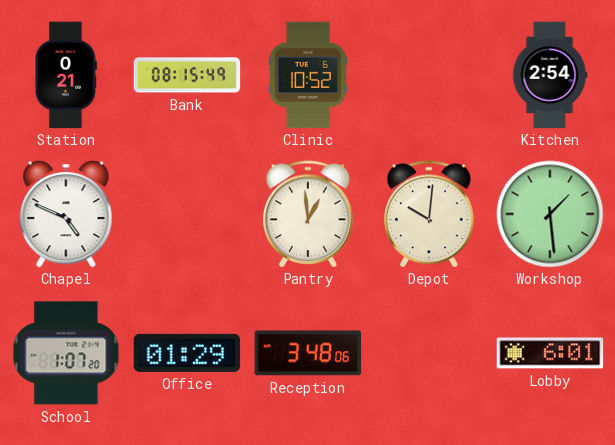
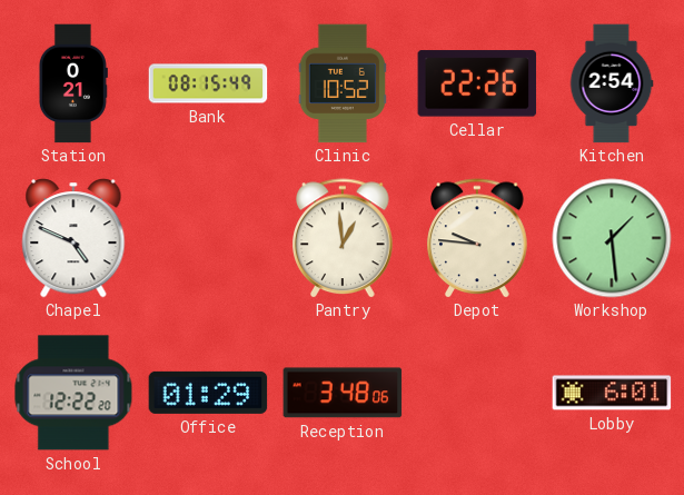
Cellar: none -> 22:26 (477, 83)
Depot: 10:01 -> 9:46 (477, 238)
School: 1:07 -> 12:22 (73, 393)
